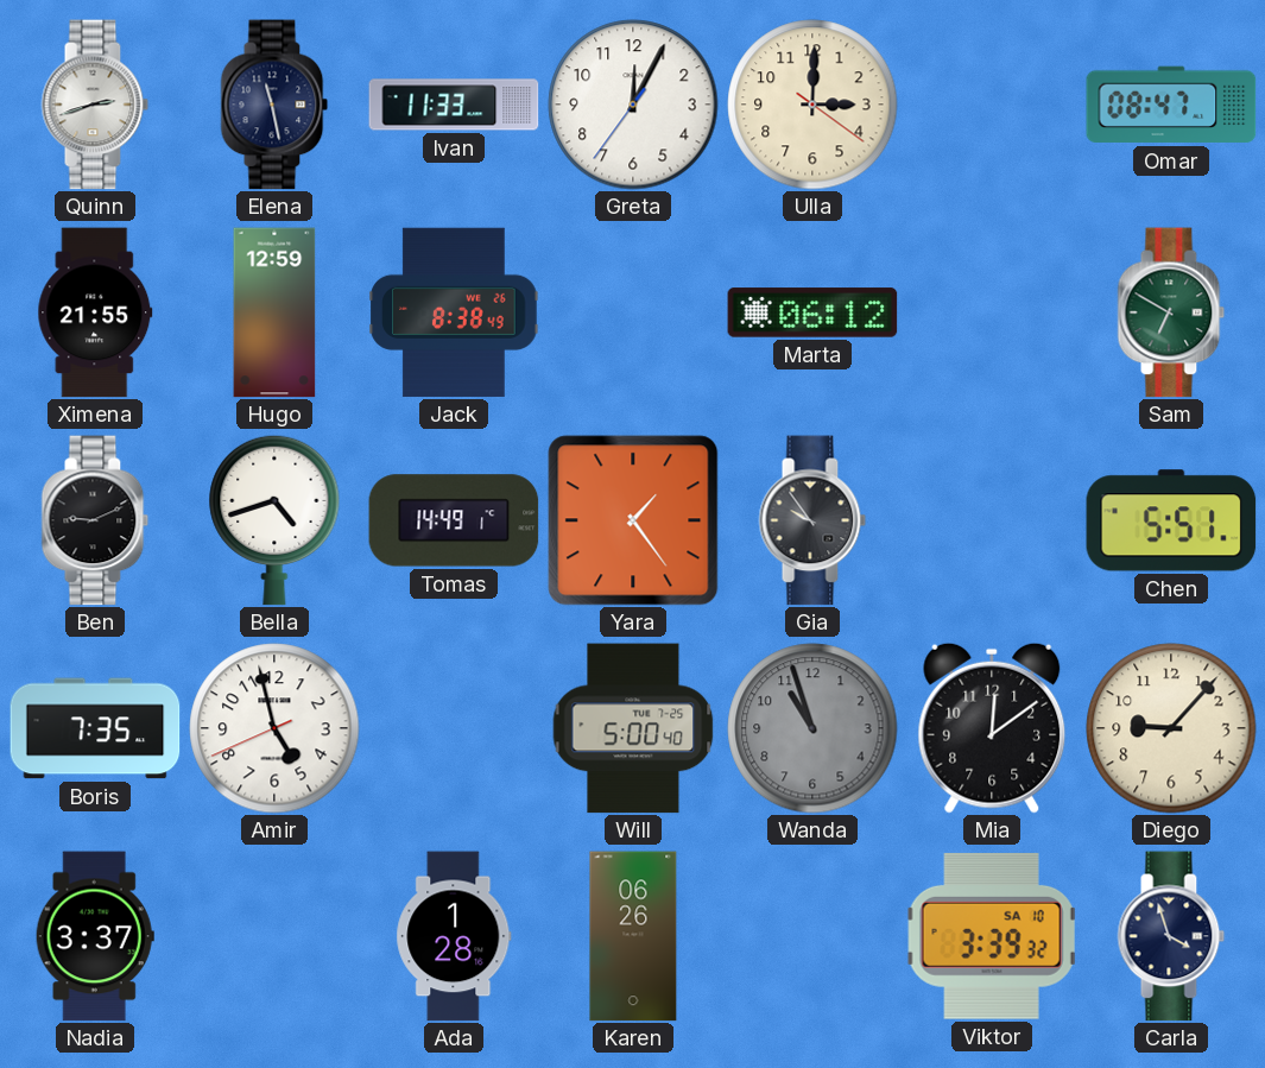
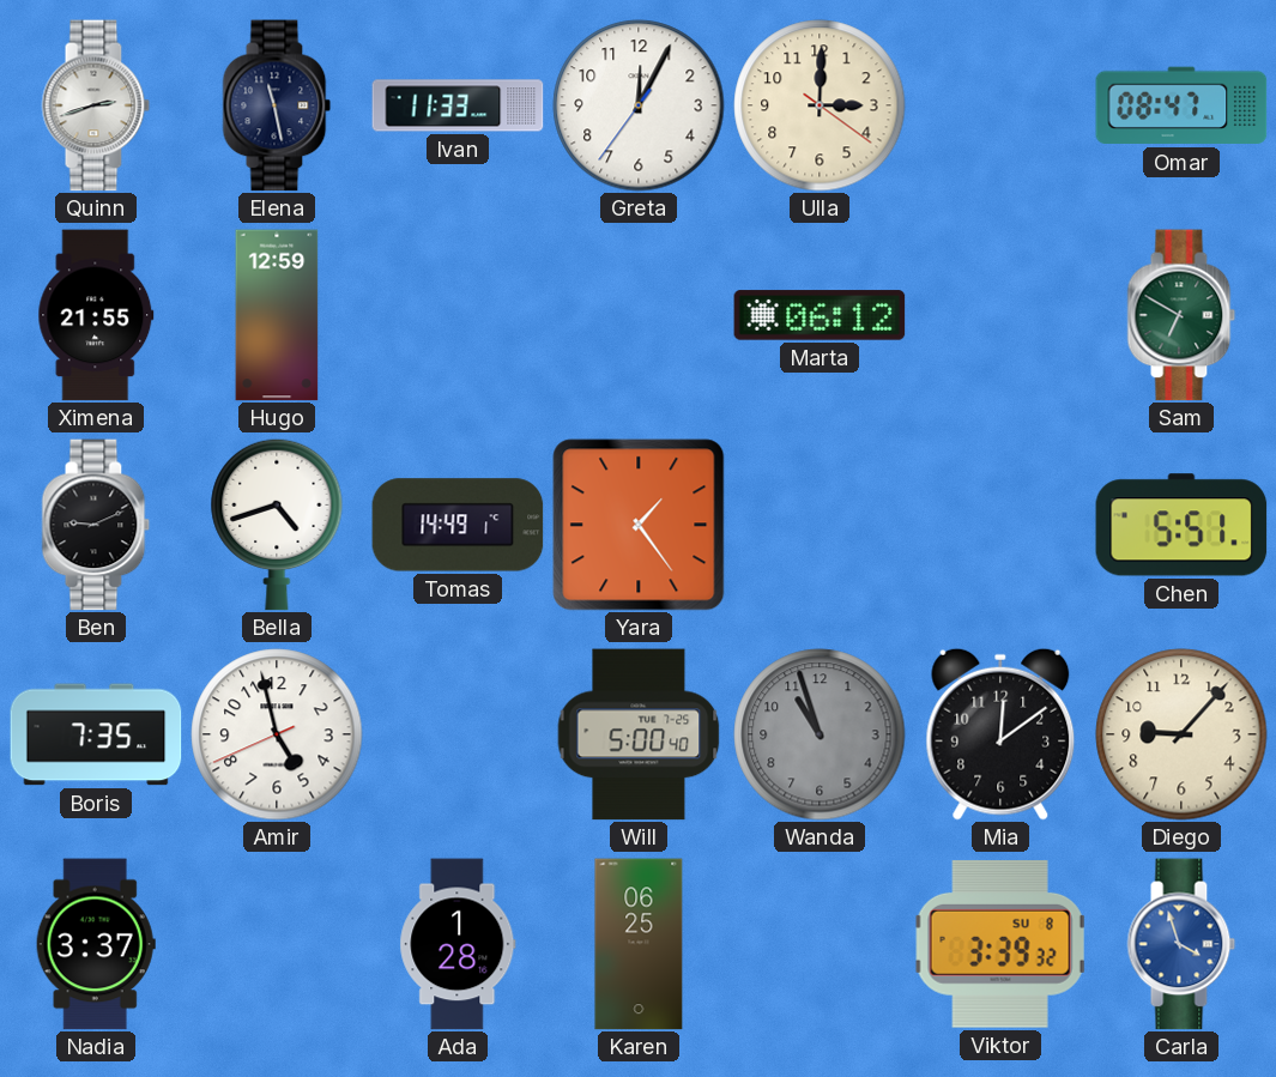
Jack: 8:38 -> none (454, 312)
Gia: 9:54 -> none (812, 520)
Karen: 06:26 -> 06:25 (639, 944)
Viktor date: SA 10 -> SU 8 (1000, 944)
Carla dial: navy -> blue (1181, 944)
